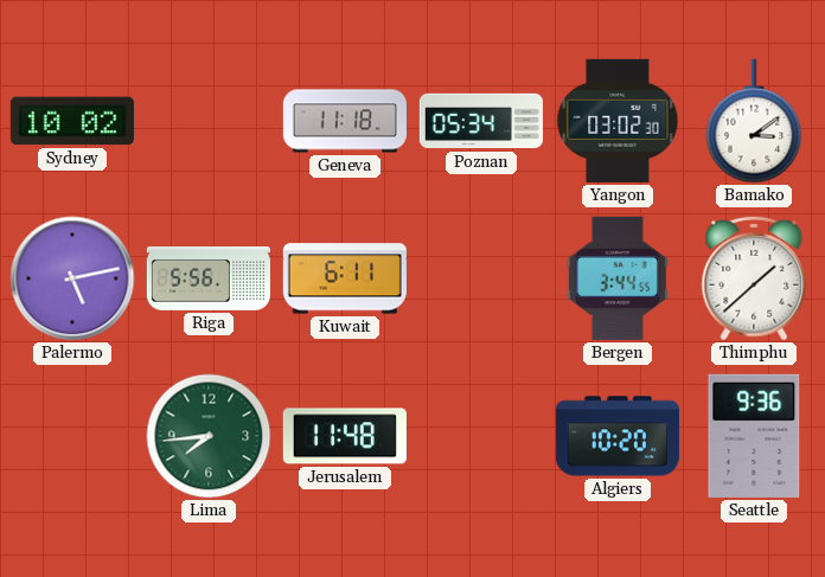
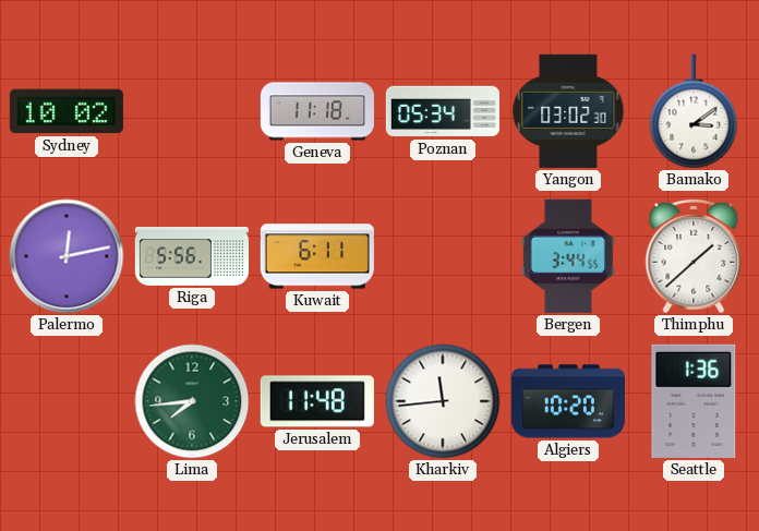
Palermo: 5:13 -> 12:13 (67, 256)
Kharkiv: none -> 11:44 (443, 401)
Seattle: 9:36 -> 1:36 (694, 401)
